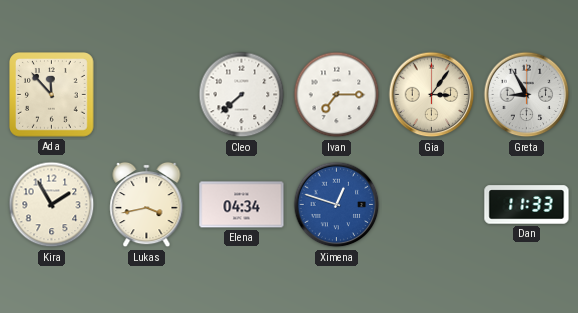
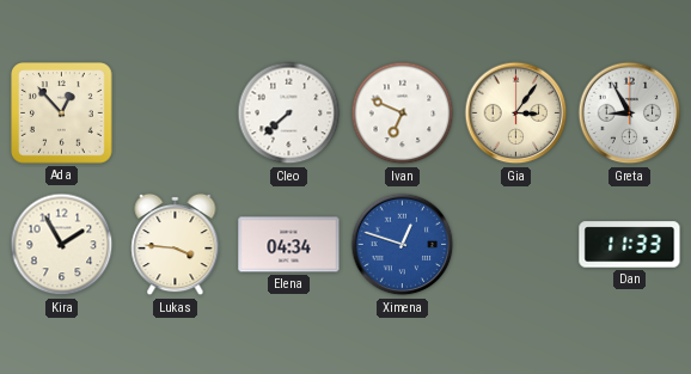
Ada: 11:53 -> 12:53 (62, 114)
Ivan: 7:15 -> 6:49 (403, 114)
Lukas: 3:43 -> 3:46 (176, 245)
